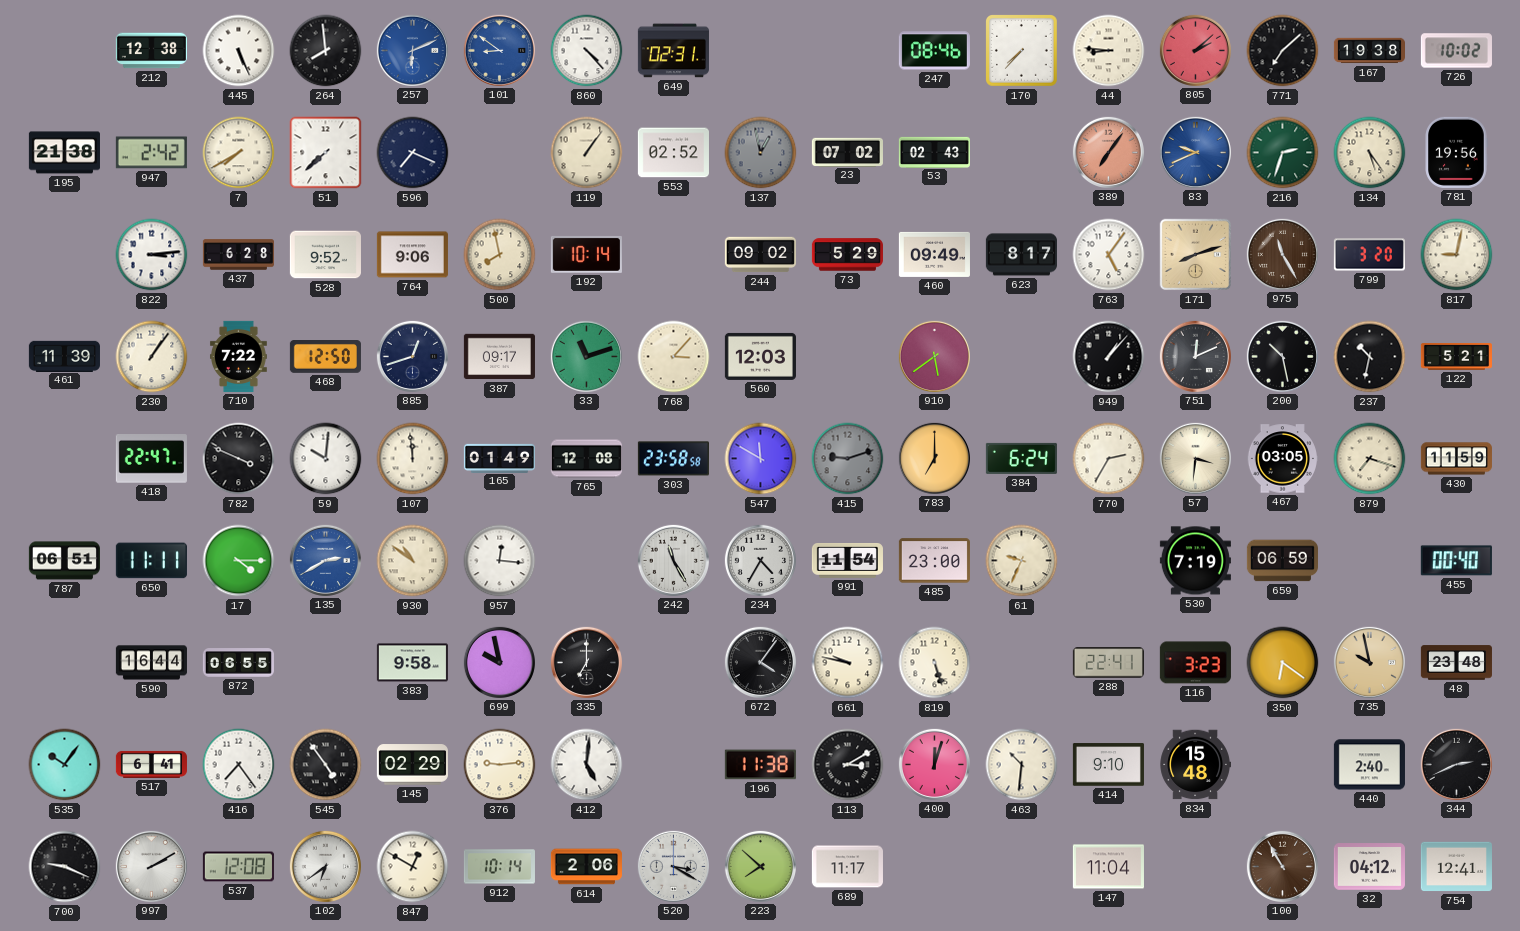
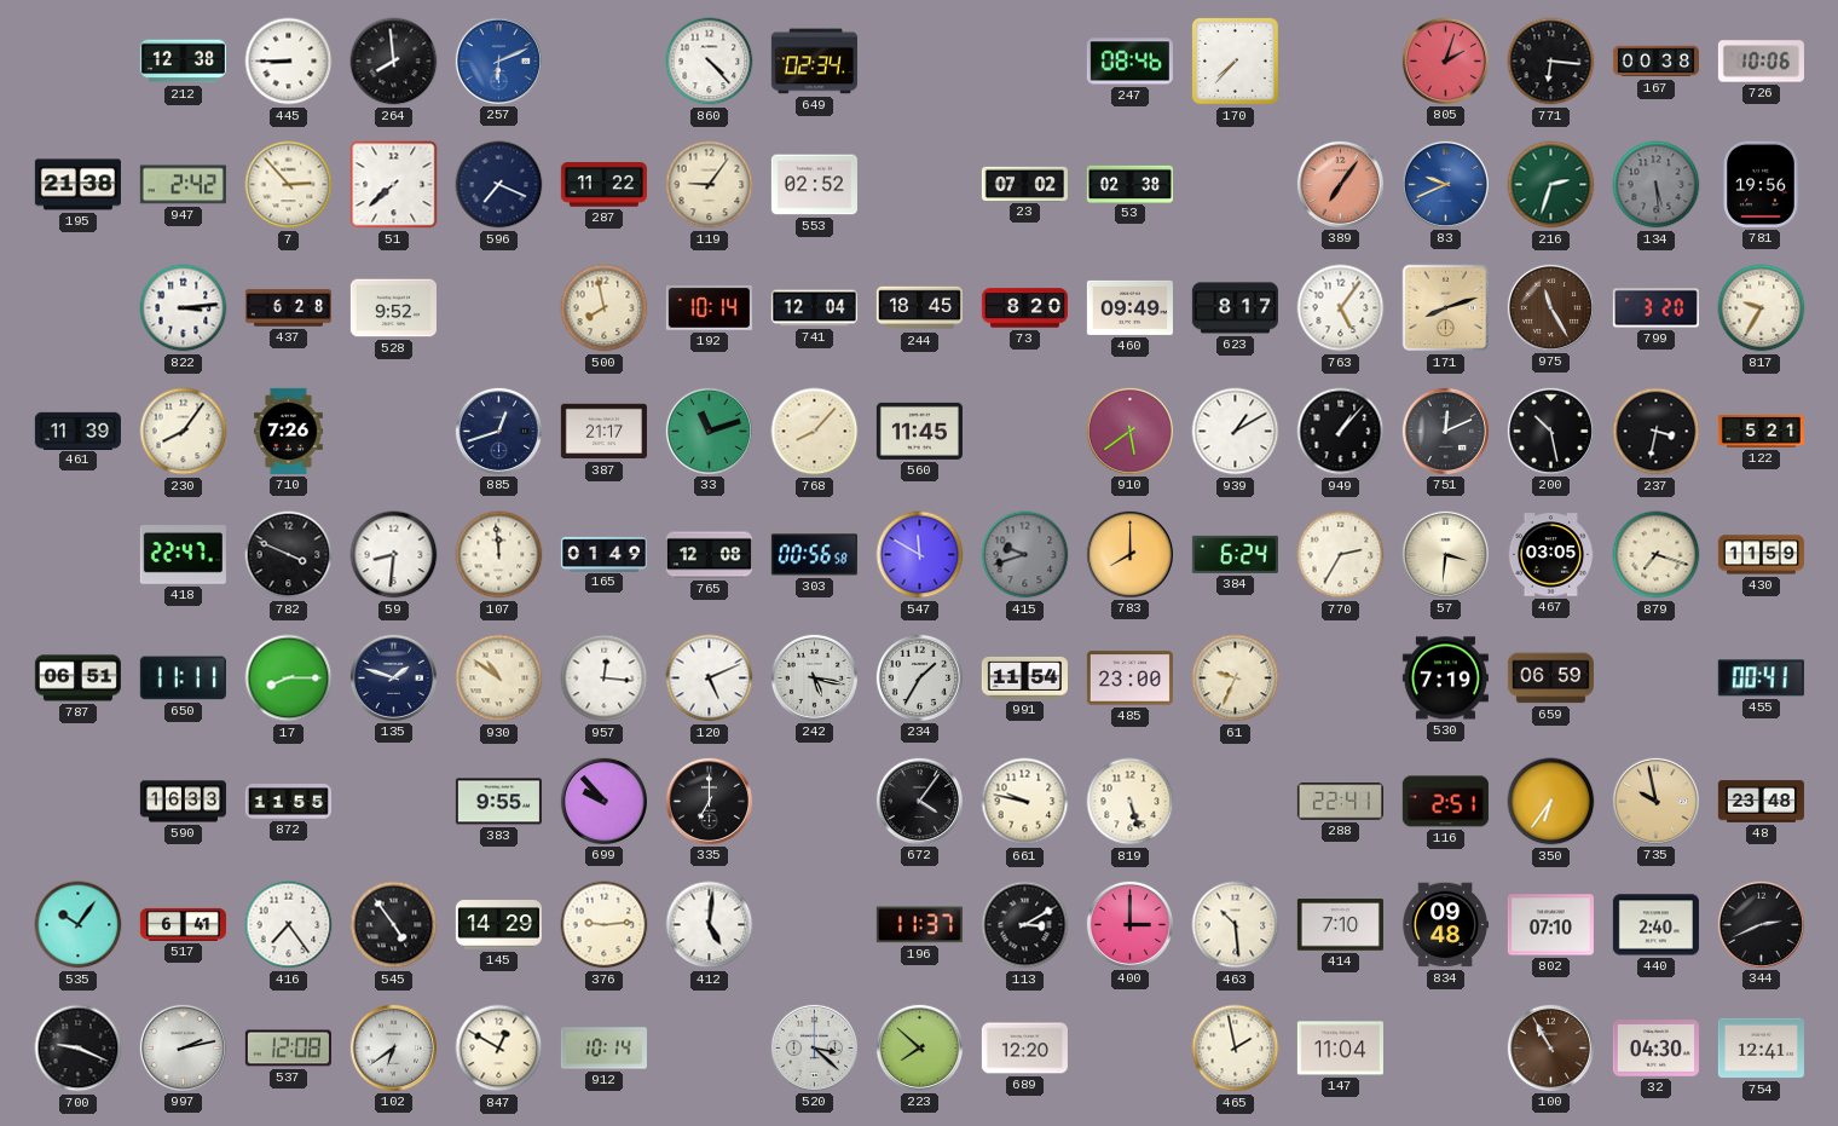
445: 5:26 -> 8:45 (289, 62)
101: 8:51 -> none (499, 50)
649: 02:31 -> 02:34 (814, 62)
44: 8:46 -> none (1109, 51)
805: 2:08 -> 2:03 (1445, 60)
771: 7:08 -> 6:16 (1551, 62)
167: 19:38 -> 00:38 (1655, 62)
726: 10:02 -> 10:06 (1761, 62)
7: 7:40 -> 2:53 (289, 185)
287: none -> 11:22 (603, 185)
119: 1:06 -> 9:06 (710, 185)
137: 12:58 -> none (761, 153)
53: 02:43 -> 02:38 (1129, 184)
134: 5:24 -> 5:29 (1657, 185)
134 dial: cream -> grey (1657, 185)
764: 9:06 -> none (412, 255)
741: none -> 12:04 (814, 308)
244: 09:02 -> 18:45 (919, 308)
73: 5:29 -> 8:20 (1024, 308)
817: 9:02 -> 9:35 (1762, 308)
230: 1:06 -> 8:06 (184, 432)
710: 7:22 -> 7:26 (288, 431)
468: 12:50 -> none (325, 357)
387: 09:17 -> 21:17 (603, 432)
768: 3:07 -> 8:07 (815, 432)
560: 12:03 -> 11:45 (919, 431)
939: none -> 1:10 (1236, 432)
237: 10:32 -> 3:32 (1657, 432)
59: 10:01 -> 8:31 (394, 555)
303: 23:58 -> 00:56 (814, 555)
415: 9:12 -> 9:42 (1025, 555)
783: 7:00 -> 8:00 (1129, 554)
17: 4:15 -> 8:15 (289, 679)
135: 2:40 -> 1:48 (393, 677)
135 dial: blue -> navy (393, 677)
120: none -> 5:11 (710, 679)
242: 11:25 -> 5:17 (814, 677)
234: 4:35 -> 1:35 (919, 677)
455: 00:40 -> 00:41 (1761, 679)
590: 16:44 -> 16:33 (183, 802)
872: 06:55 -> 11:55 (288, 802)
383: 9:58 -> 9:55 (498, 802)
699: 9:58 -> 9:53 (603, 801)
116: 3:23 -> 2:51 (1445, 802)
350: 6:21 -> 6:36 (1551, 802)
145: 02:29 -> 14:29 (498, 925)
196: 11:38 -> 11:37 (919, 925)
400: 12:03 -> 3:00 (1129, 924)
463: 10:31 -> 10:29 (1236, 925)
414: 9:10 -> 7:10 (1340, 925)
834: 15:48 -> 09:48 (1445, 925)
802: none -> 07:10 (1550, 925)
997: 2:10 -> 2:13 (183, 1047)
614: 2:06 -> none (586, 867)
520: 3:20 -> 3:22 (814, 1047)
689: 11:17 -> 12:20 (1024, 1049)
465: none -> 1:58 (1236, 1049)
32: 04:12 -> 04:30 (1655, 1049)
